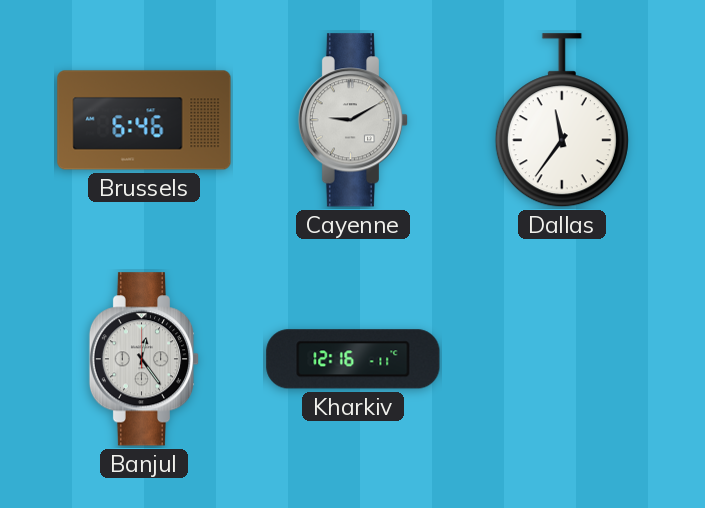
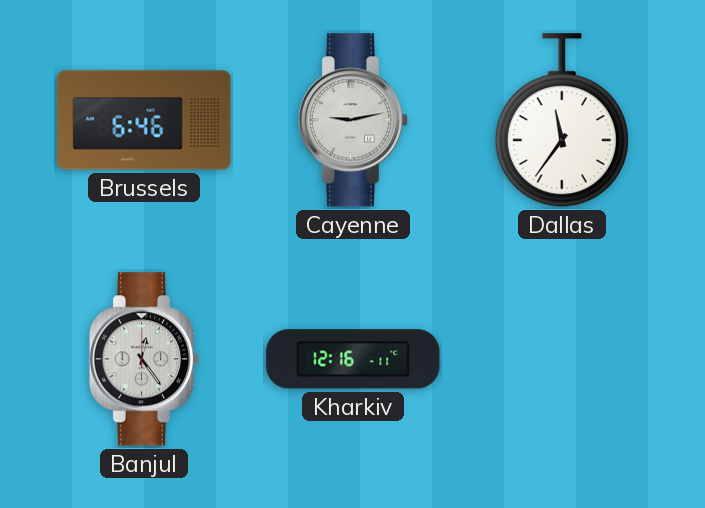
Cayenne: 9:10 -> 9:13 (353, 120)
